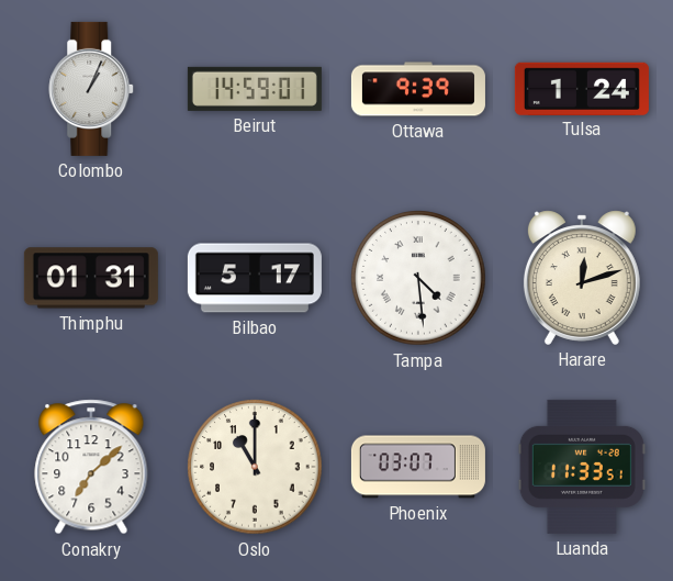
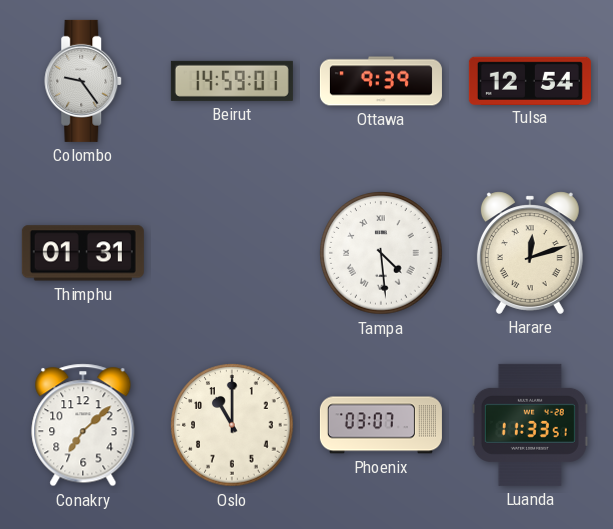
Colombo: 1:04 -> 9:24 (84, 81)
Tulsa: 1:24 -> 12:54 (530, 80)
Bilbao: 5:17 -> none (255, 278)
